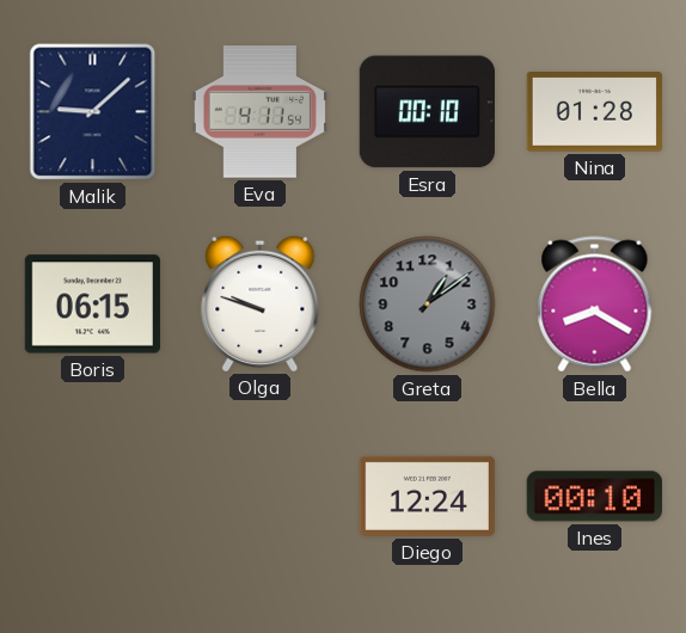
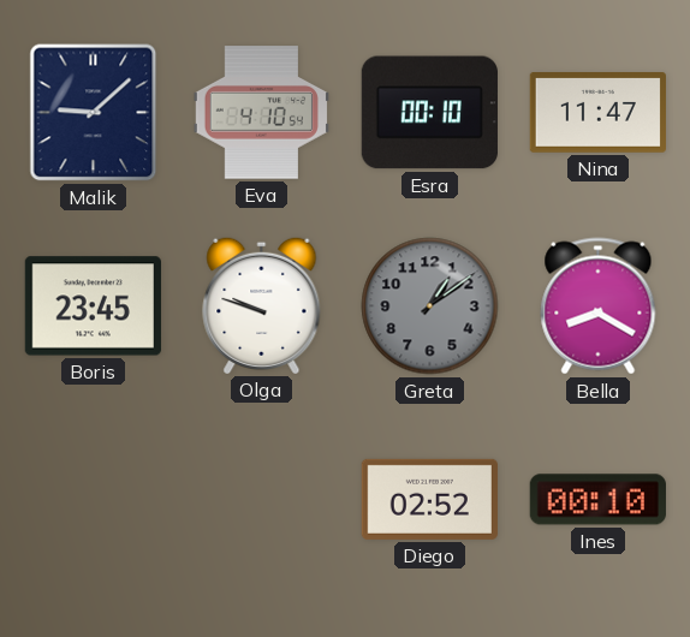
Eva: 4:11 -> 4:10 (261, 113)
Nina: 01:28 -> 11:47 (597, 113)
Boris: 06:15 -> 23:45 (93, 306)
Diego: 12:24 -> 02:52 (429, 499)
